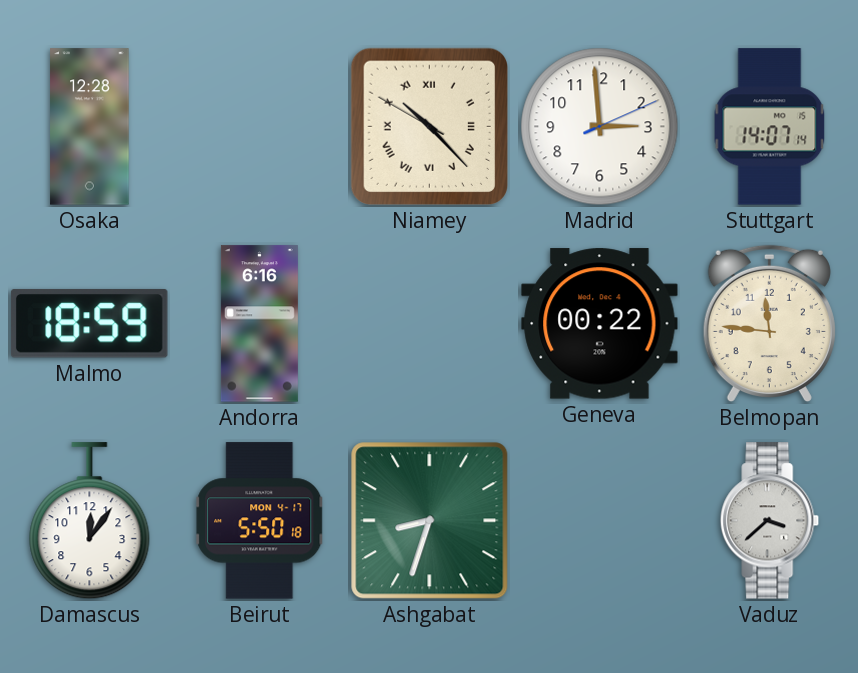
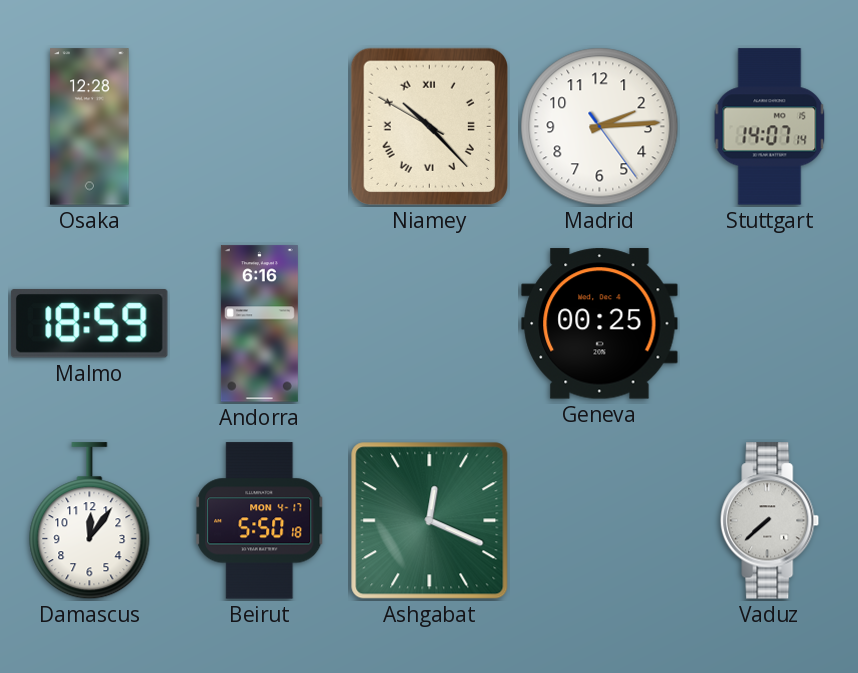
Madrid: 2:59 -> 2:14 (600, 127)
Geneva: 00:22 -> 00:25 (600, 324)
Belmopan: 11:46 -> none (769, 324)
Ashgabat: 8:33 -> 12:19 (430, 521)
Vaduz: 3:38 -> 7:38 (770, 521)
